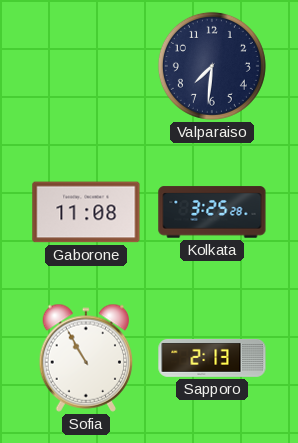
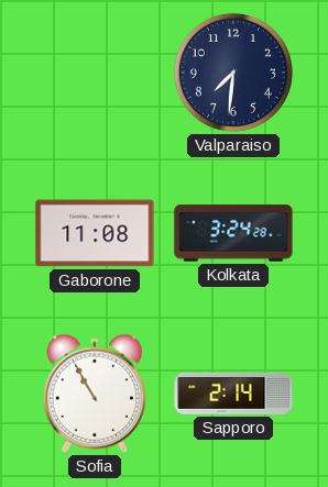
Kolkata: 3:25 -> 3:24 (233, 233)
Sapporo: 2:13 -> 2:14 (233, 394)
